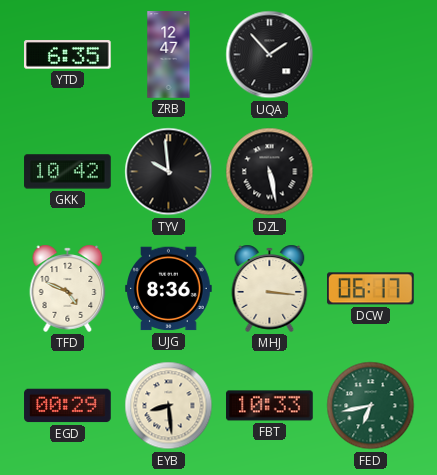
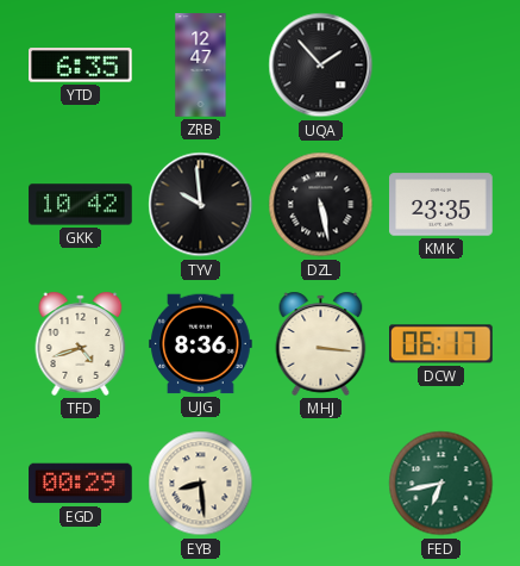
KMK: none -> 23:35 (441, 205)
TFD: 4:49 -> 4:42 (81, 343)
FBT: 10:33 -> none (270, 406)
